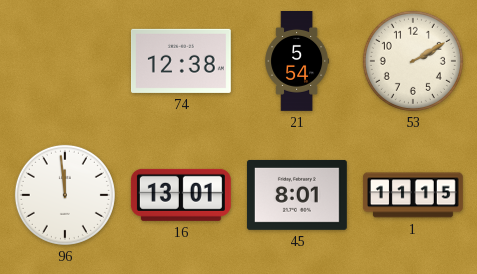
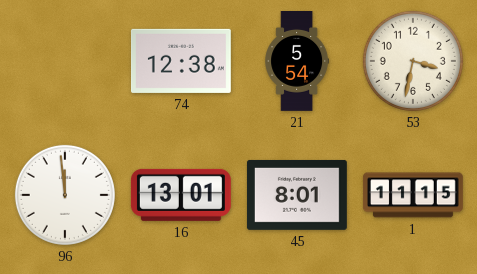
53: 2:10 -> 3:32 (413, 61)
